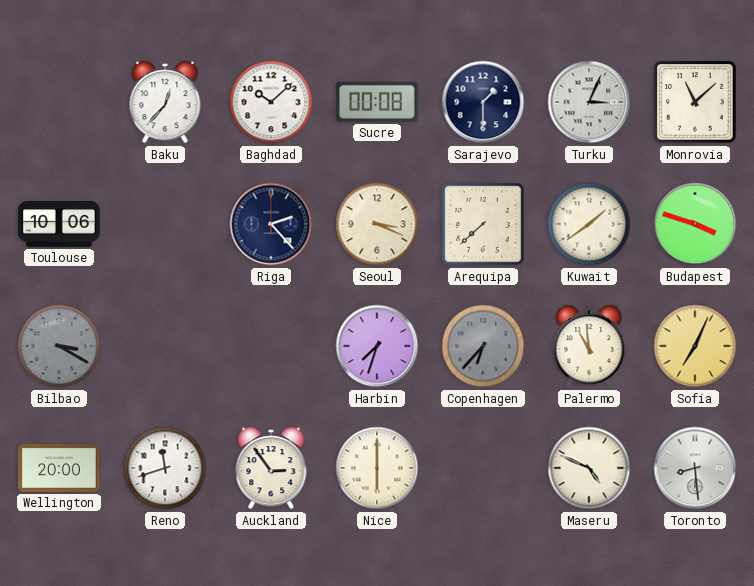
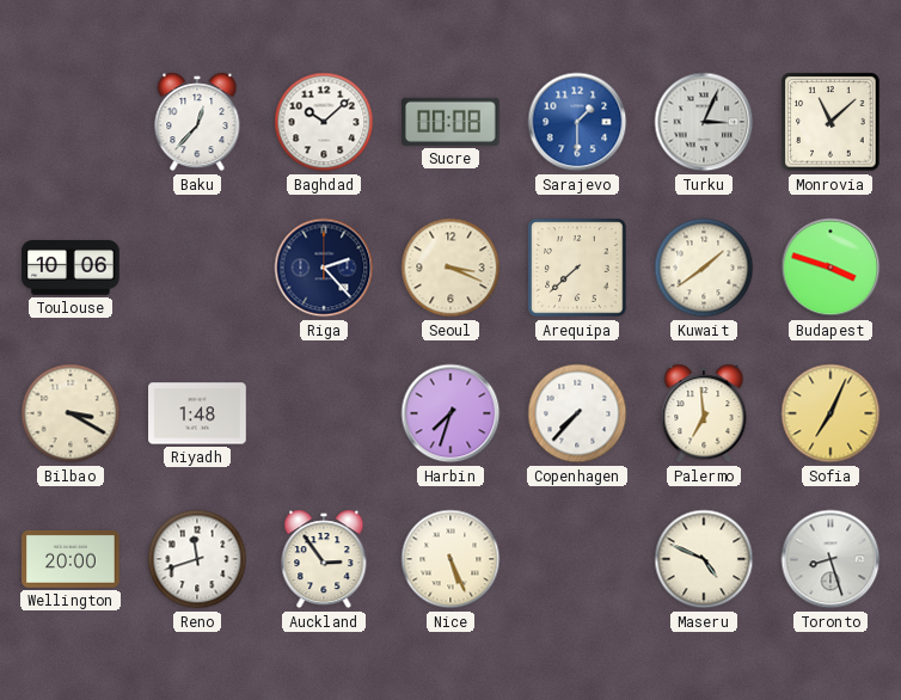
Sarajevo dial: navy -> blue (577, 122)
Bilbao dial: grey -> cream (71, 413)
Riyadh: none -> 1:48 (197, 413)
Copenhagen: 6:37 -> 7:37 (577, 413)
Copenhagen dial: grey -> white (577, 413)
Palermo: 10:59 -> 6:59 (704, 413)
Nice: 6:00 -> 5:26 (450, 559)
Toronto: 8:29 -> 8:27 (830, 559)
